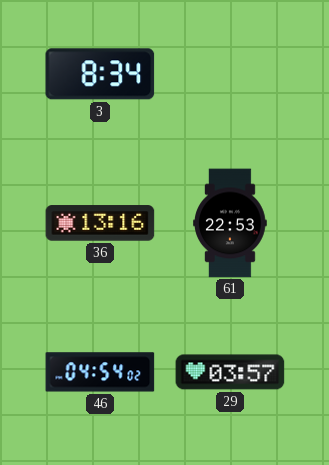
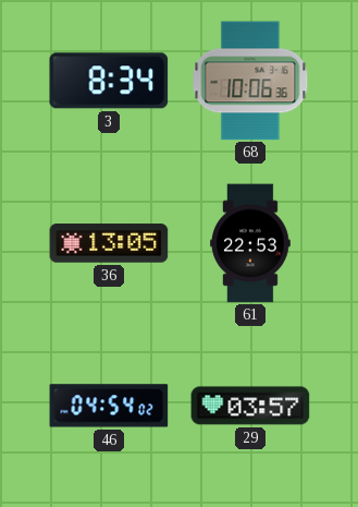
68: none -> 10:06 (250, 81)
36: 13:16 -> 13:05 (109, 243)
